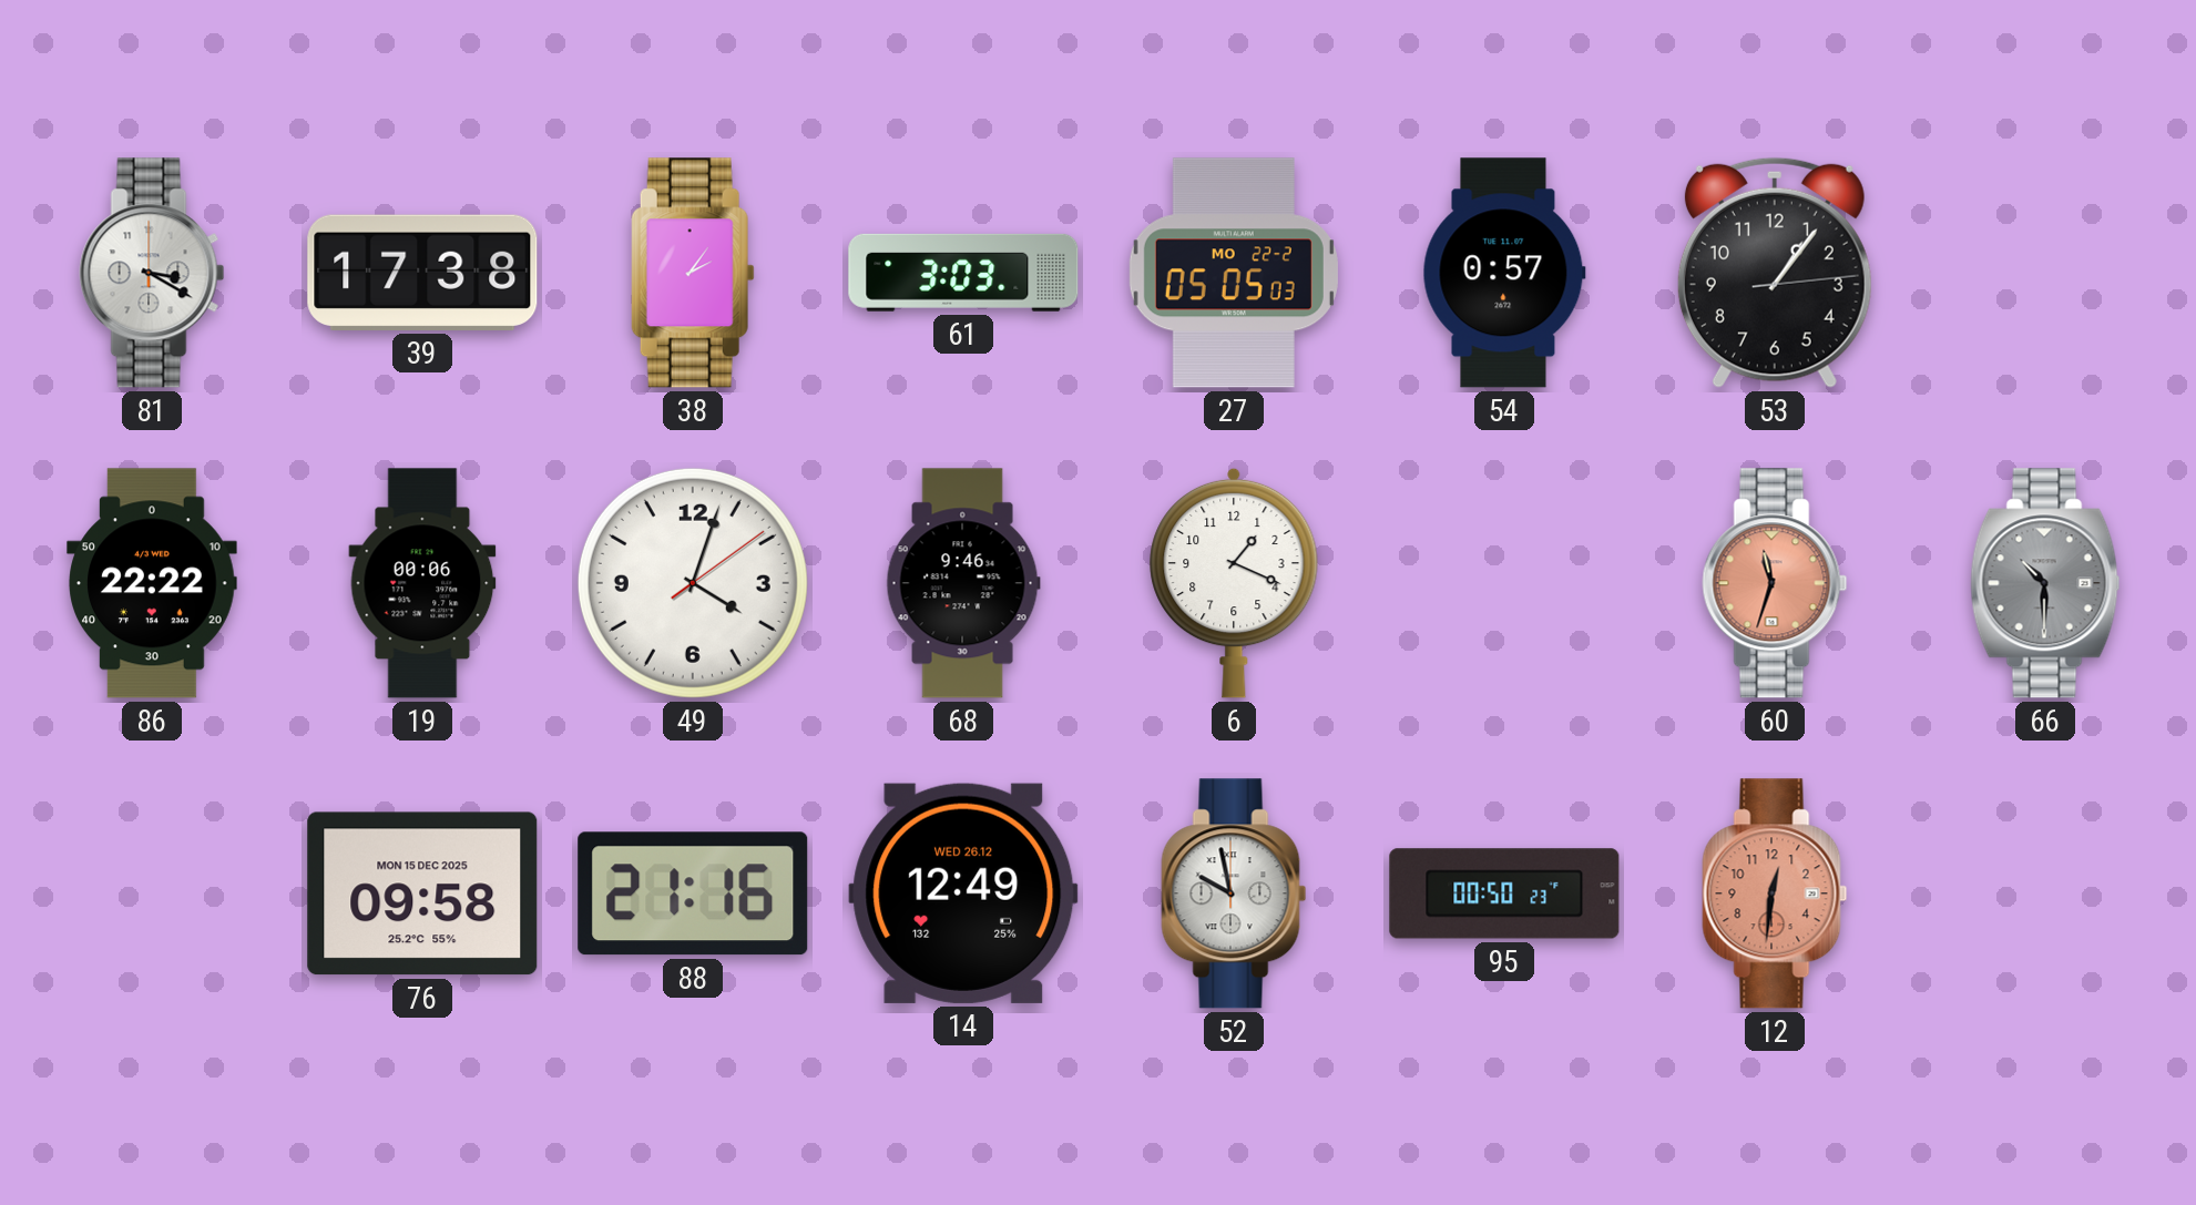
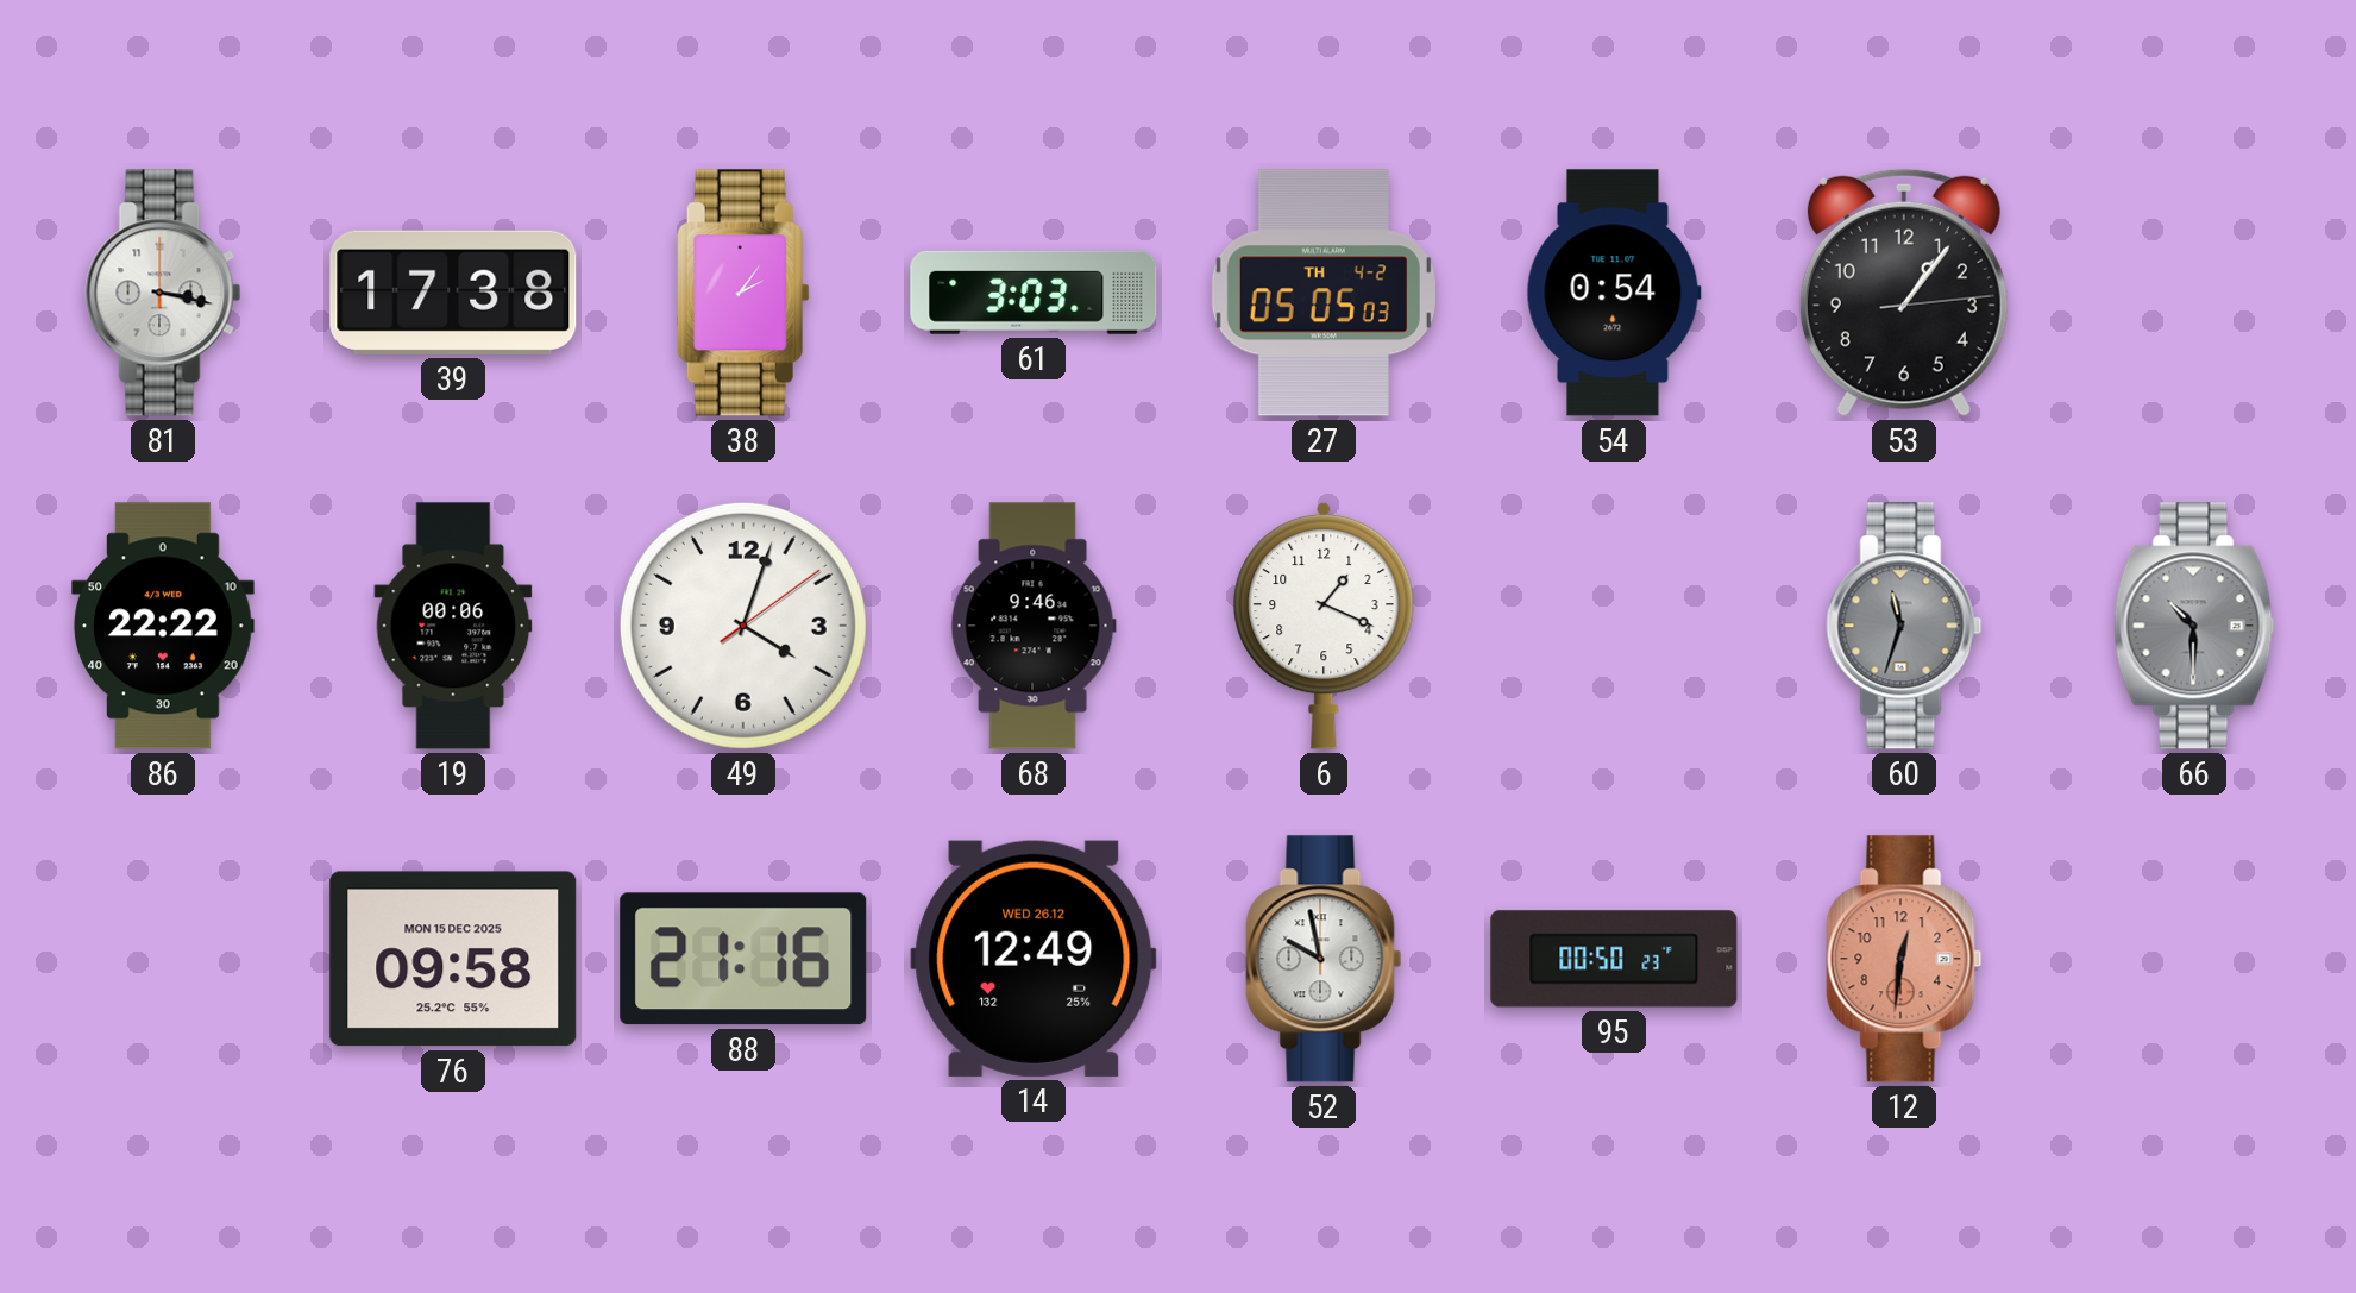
81: 3:20 -> 3:17 (163, 293)
27 date: MO 22-2 -> TH 4-2 (1324, 293)
54: 0:57 -> 0:54 (1614, 293)
60 dial: salmon -> grey (1904, 626)
